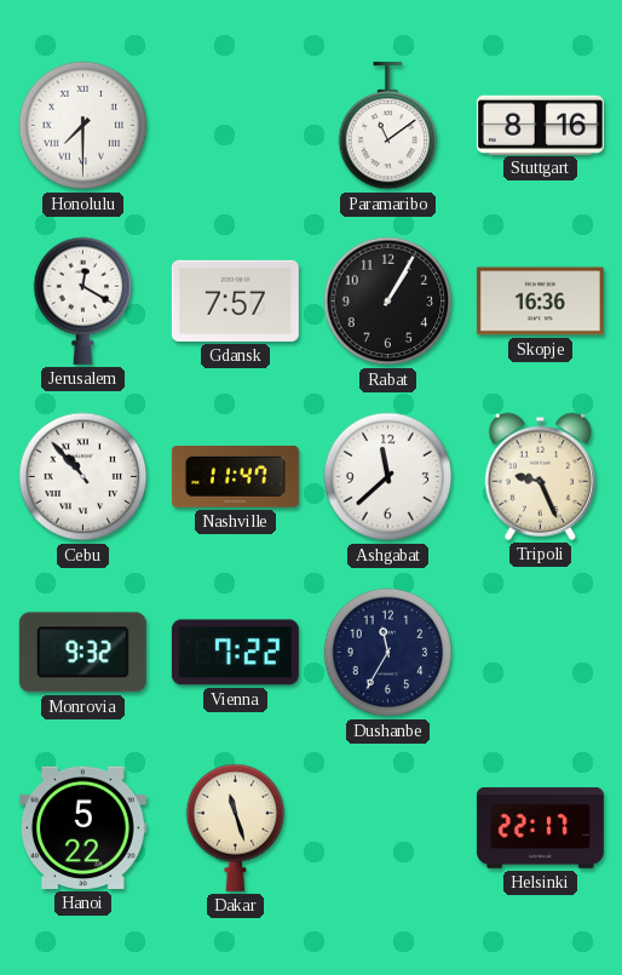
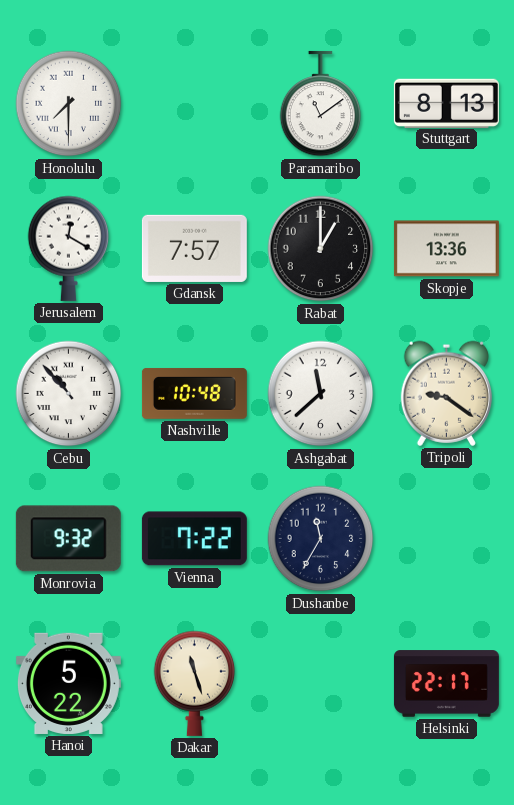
Stuttgart: 8:16 -> 8:13 (446, 103)
Rabat: 1:05 -> 1:00 (321, 249)
Skopje: 16:36 -> 13:36 (446, 249)
Nashville: 11:47 -> 10:48 (194, 393)
Tripoli: 9:26 -> 9:21 (446, 393)
